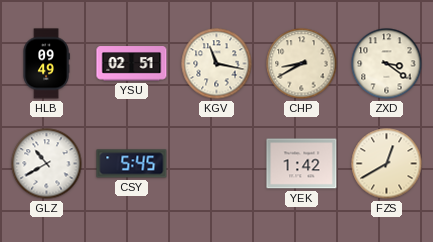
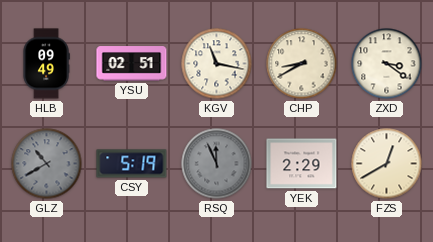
GLZ dial: white -> grey (47, 164)
CSY: 5:45 -> 5:19 (132, 164)
RSQ: none -> 11:56 (217, 164)
YEK: 1:42 -> 2:29 (302, 164)
